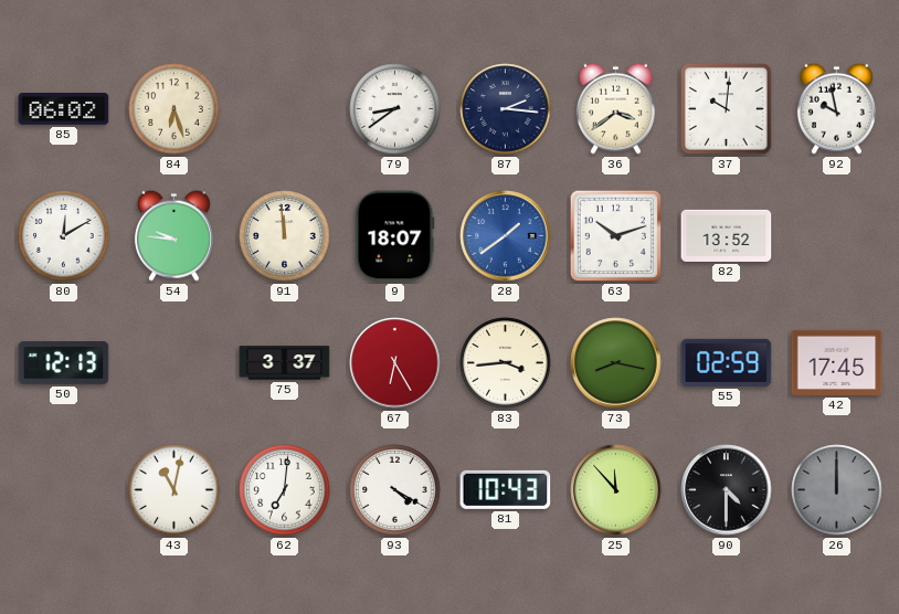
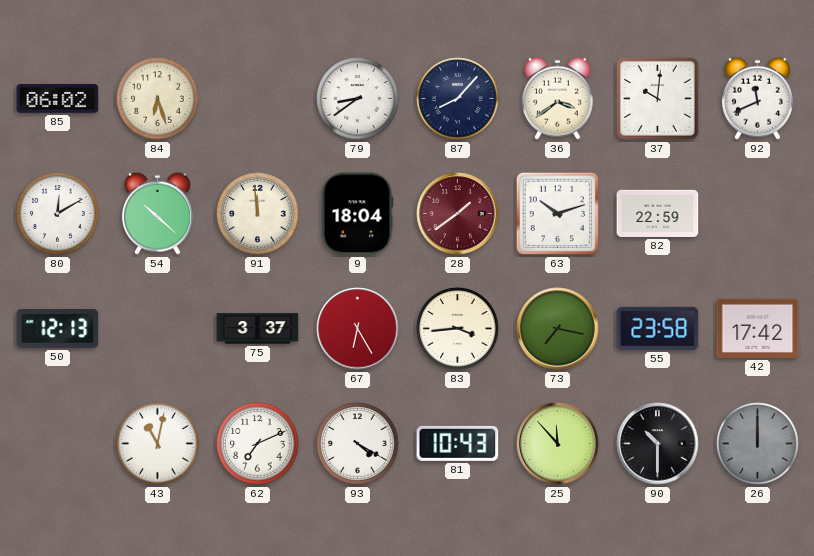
87: 2:16 -> 8:07 (458, 99)
92: 9:58 -> 11:41 (757, 98)
54: 9:46 -> 10:22 (157, 213)
9: 18:07 -> 18:04 (358, 214)
28 dial: blue -> burgundy (458, 214)
82: 13:52 -> 22:59 (658, 213)
73: 8:17 -> 7:17 (558, 329)
55: 02:59 -> 23:58 (658, 328)
42: 17:45 -> 17:42 (758, 328)
62: 7:01 -> 7:11 (258, 444)
90: 4:30 -> 10:30 (658, 444)
